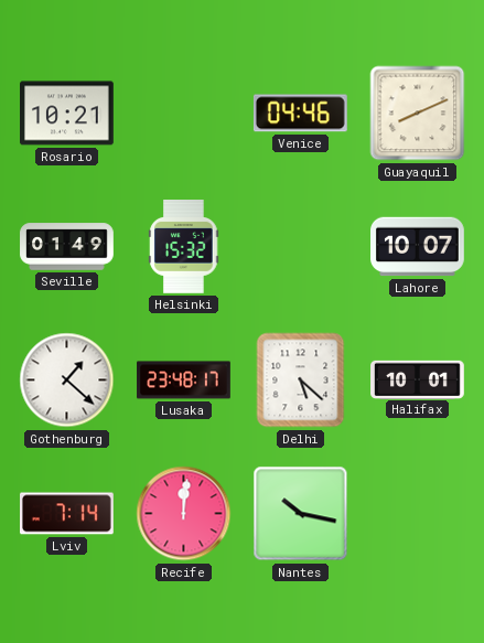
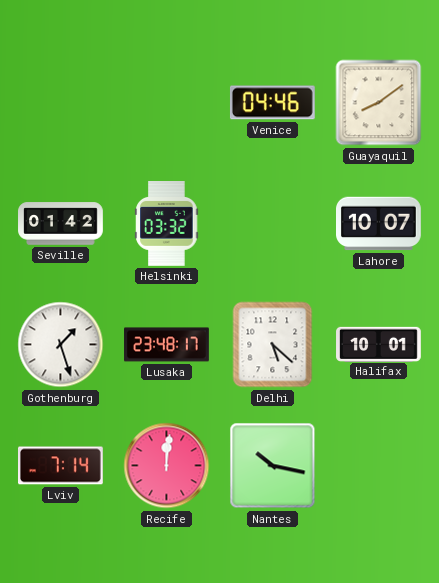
Rosario: 10:21 -> none (67, 114)
Guayaquil: 8:11 -> 8:09 (379, 103)
Seville: 01:49 -> 01:42 (61, 224)
Helsinki: 15:32 -> 03:32 (167, 224)
Gothenburg: 1:22 -> 1:27 (61, 345)
